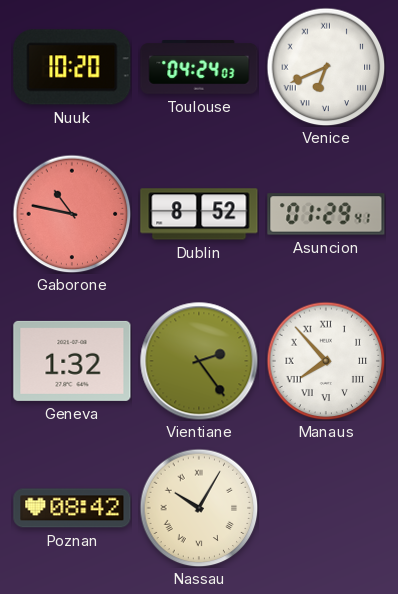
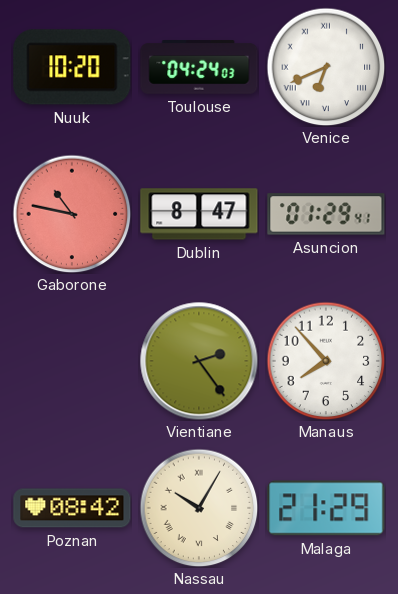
Dublin: 8:52 -> 8:47 (199, 214)
Geneva: 1:32 -> none (72, 361)
Manaus numerals: Roman -> Arabic (326, 361)
Malaga: none -> 21:29 (326, 508)
